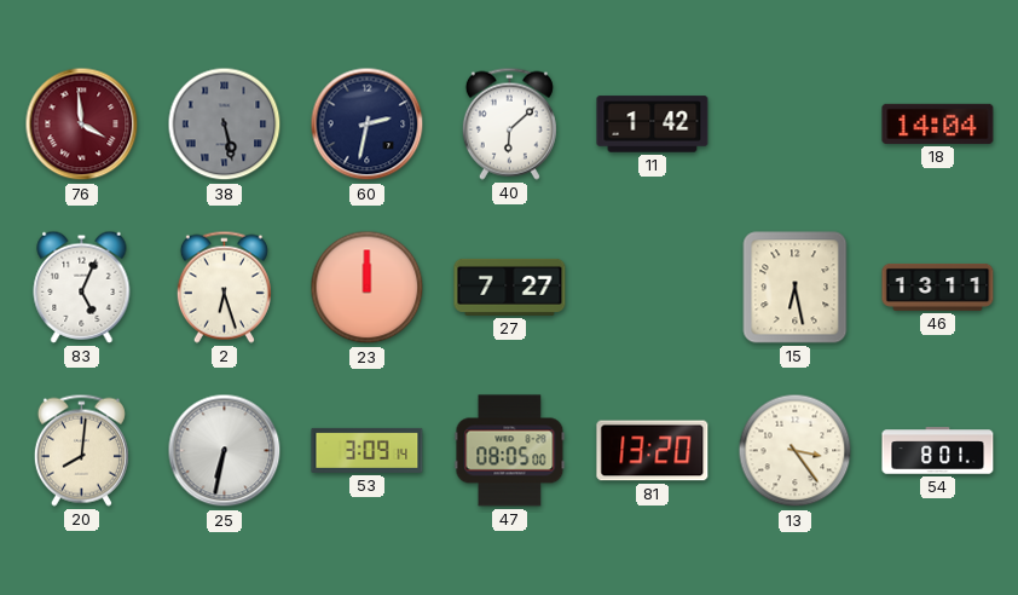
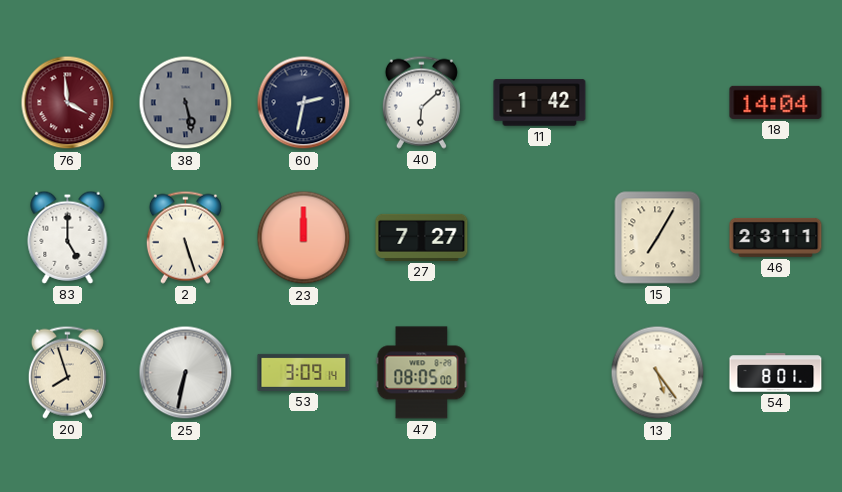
83: 5:04 -> 5:00 (68, 237)
2: 6:27 -> 5:27 (185, 237)
15: 6:28 -> 7:05 (658, 238)
46: 13:11 -> 23:11 (776, 237)
20: 8:01 -> 7:57 (67, 372)
81: 13:20 -> none (653, 451)
13: 3:24 -> 5:24 (658, 373)
